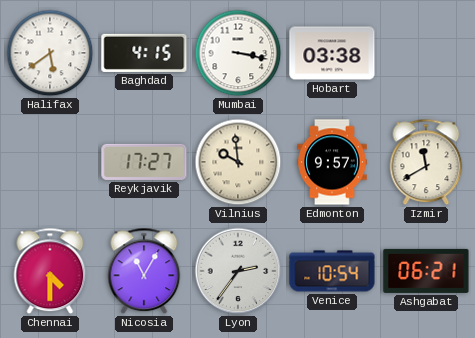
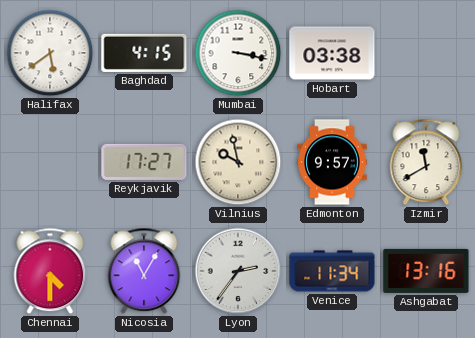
Vilnius: 9:59 -> 9:58 (238, 162)
Venice: 10:54 -> 11:34 (332, 271)
Ashgabat: 06:21 -> 13:16 (426, 271)
